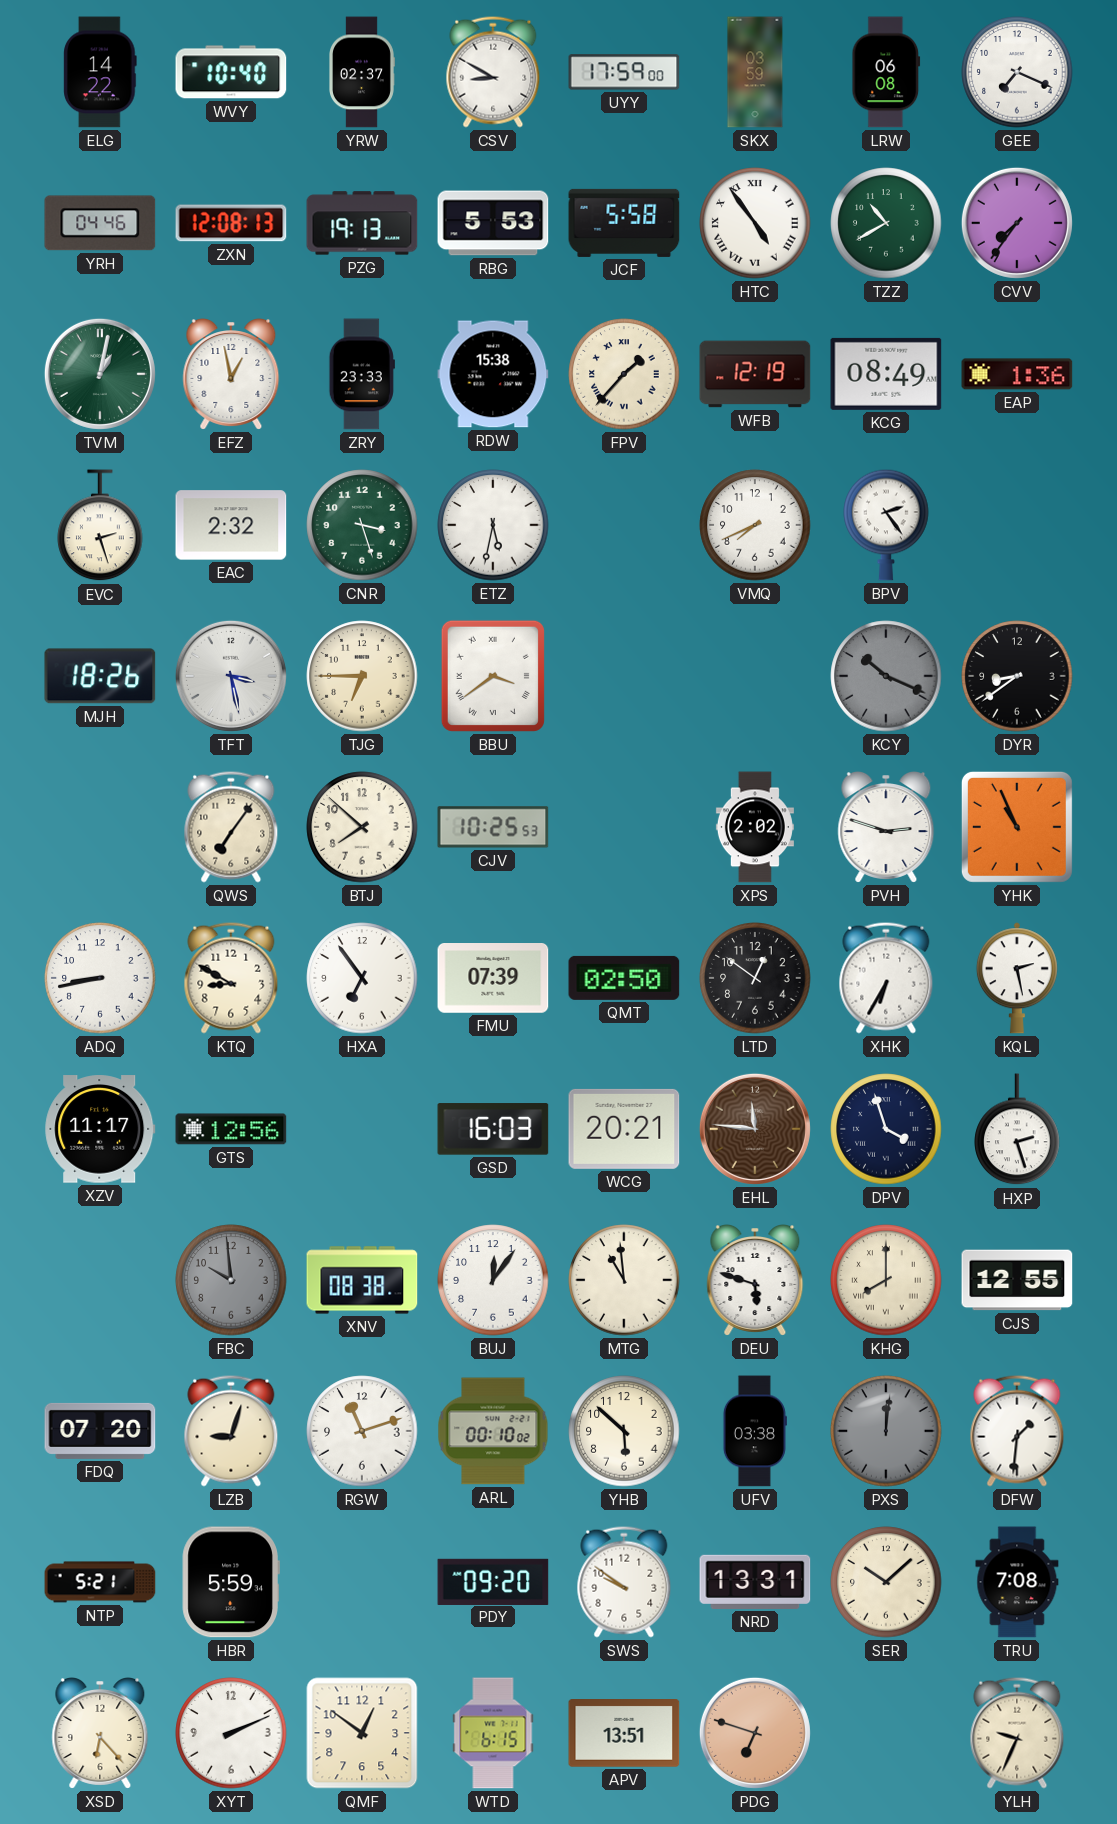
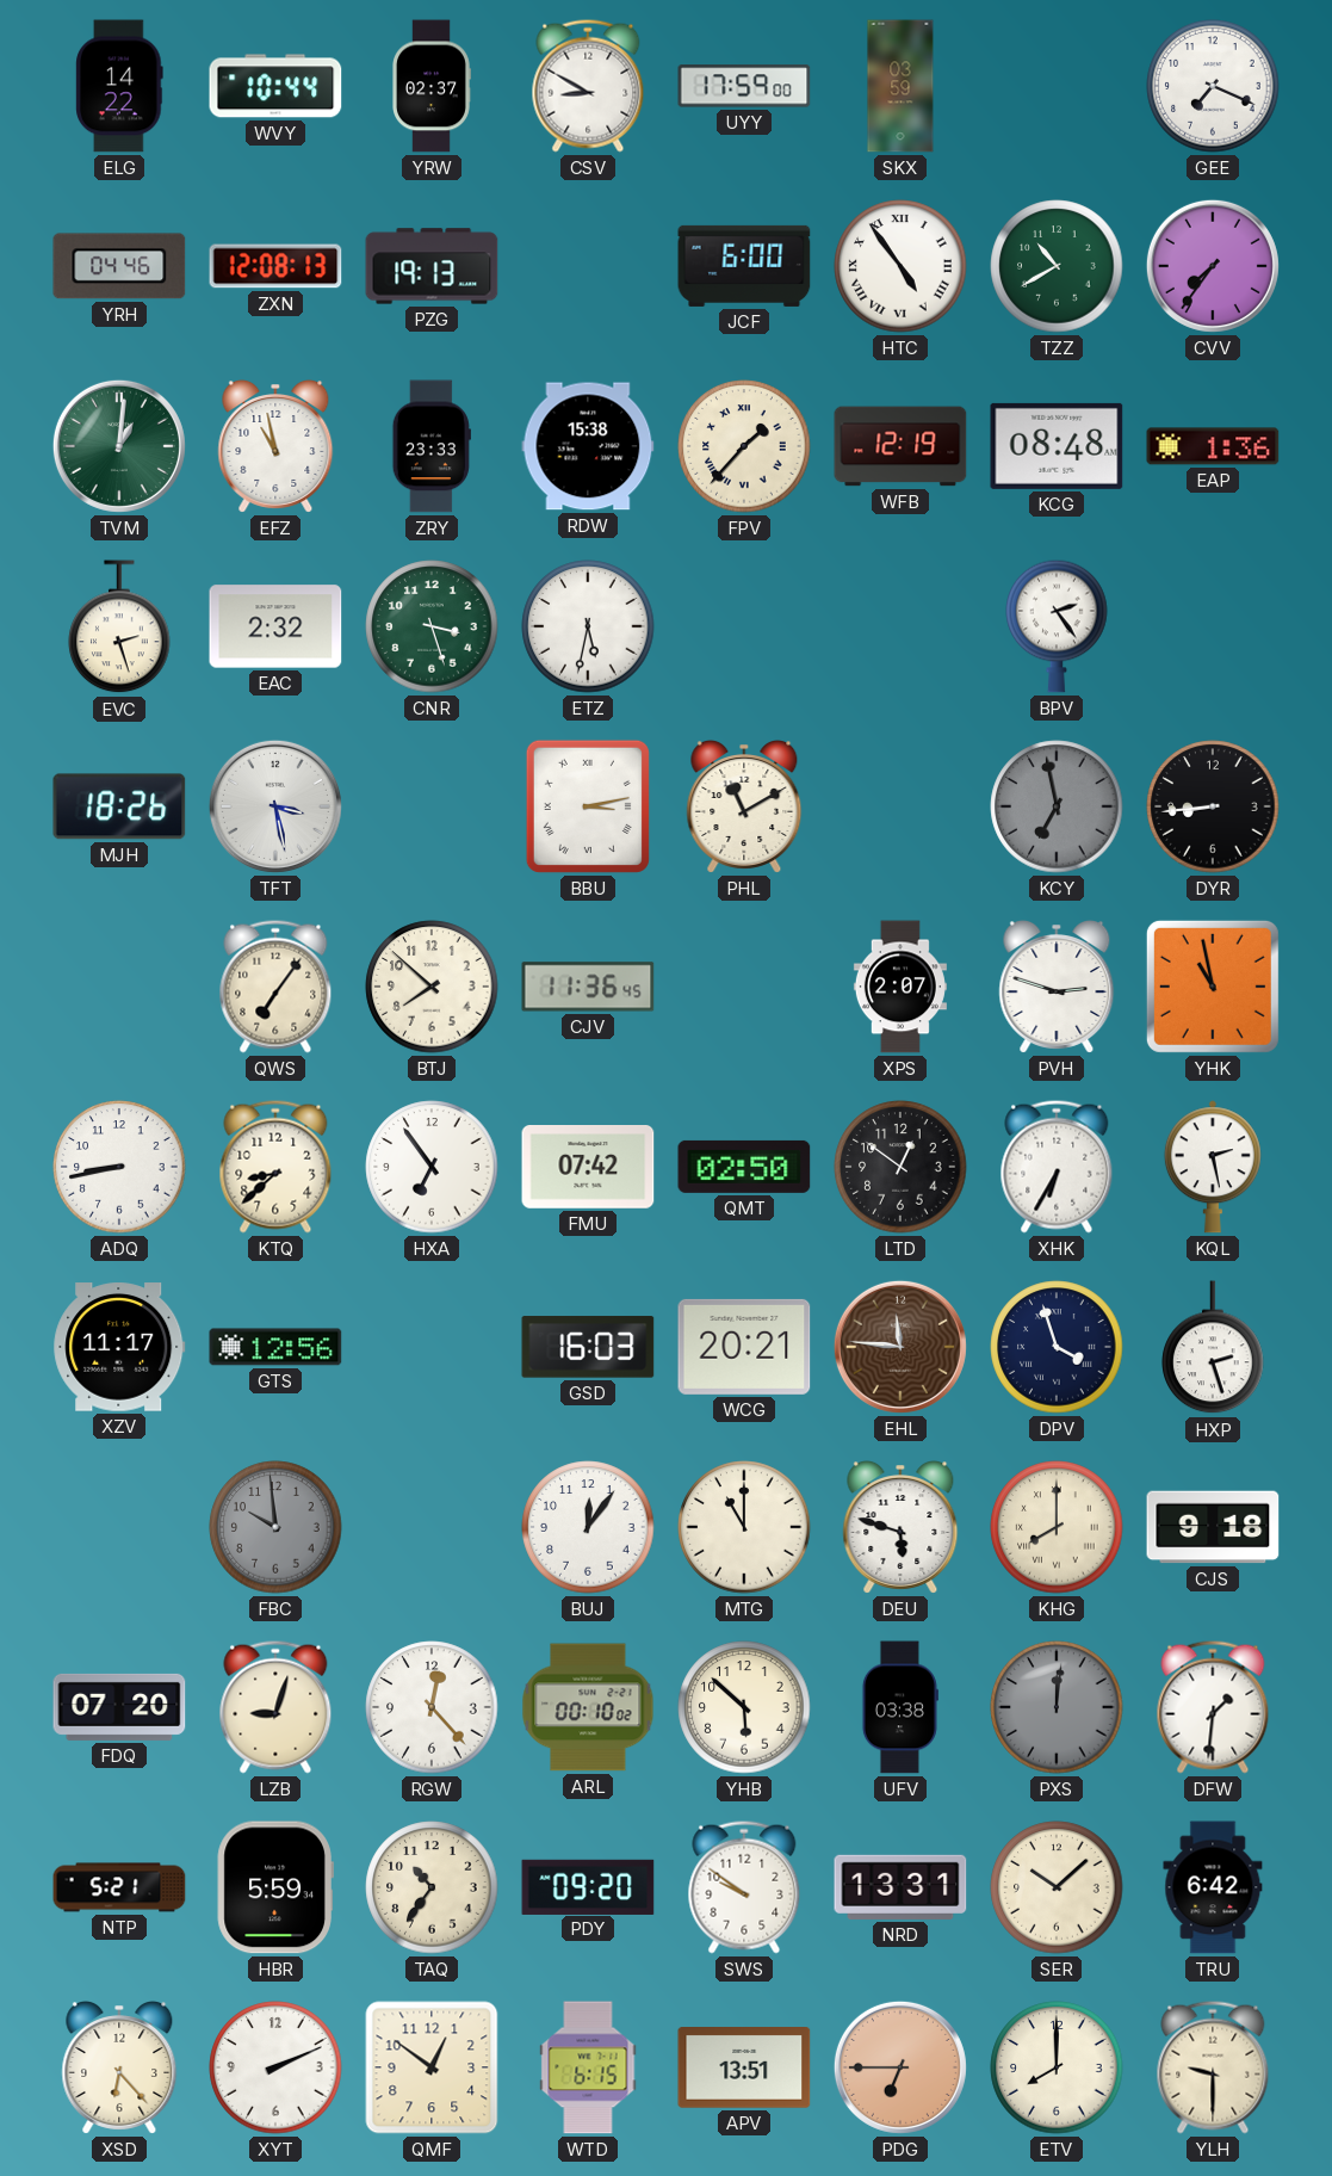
WVY: 10:40 -> 10:44 (275, 86)
LRW: 06:08 -> none (886, 72)
RBG: 5:53 -> none (493, 223)
JCF: 5:58 -> 6:00 (744, 266)
TVM: 1:02 -> 1:01 (119, 446)
EFZ: 12:58 -> 10:58 (275, 447)
KCG: 08:49 -> 08:48 (1057, 446)
VMQ: 7:41 -> none (755, 525)
TJG: 6:45 -> none (362, 676)
BBU: 3:39 -> 3:13 (588, 806)
PHL: none -> 11:10 (744, 808)
KCY: 10:19 -> 6:58 (1057, 806)
DYR: 8:39 -> 8:44 (1213, 806)
CJV: 10:25 -> 11:36 (588, 987)
XPS: 2:02 -> 2:07 (900, 987)
YHK: 10:56 -> 10:58 (1213, 987)
KTQ: 8:50 -> 8:38 (275, 1167)
FMU: 07:39 -> 07:42 (588, 1168)
XNV: 08:38 -> none (362, 1280)
MTG: 10:59 -> 11:00 (744, 1527)
CJS: 12:55 -> 9:18 (1213, 1527)
RGW: 11:12 -> 12:23 (432, 1707)
TAQ: none -> 10:36 (432, 1887)
TRU: 7:08 -> 6:42 (1213, 1887)
PDG: 6:48 -> 6:45 (900, 2067)
ETV: none -> 8:00 (1057, 2067)
YLH: 9:34 -> 9:30 (1213, 2067)
